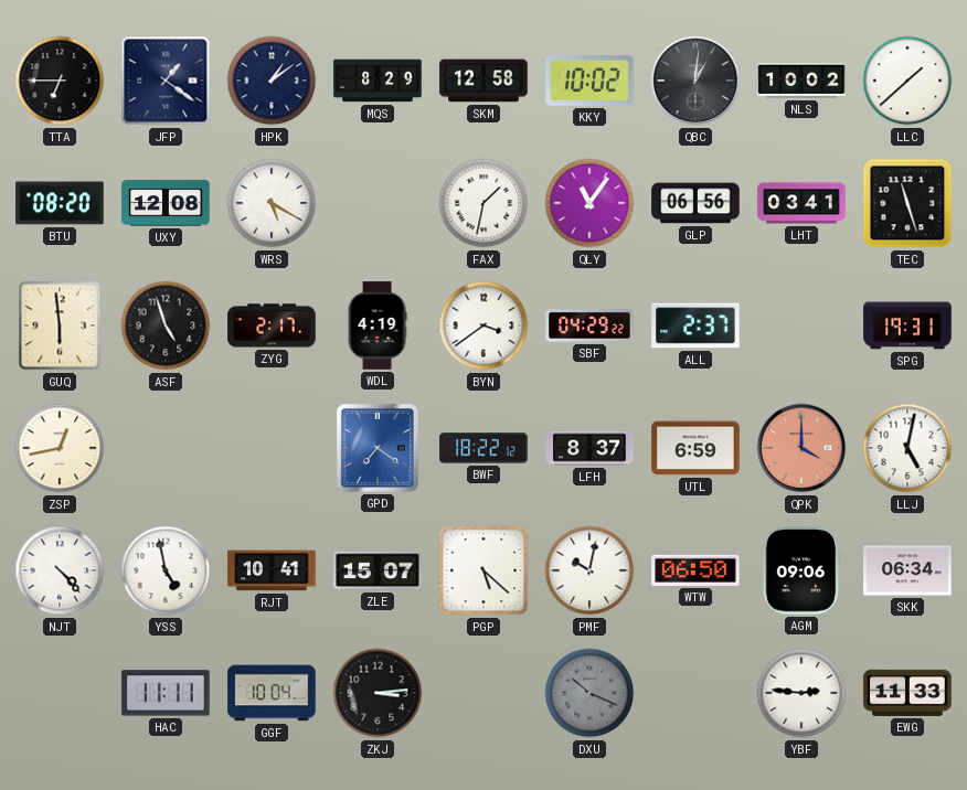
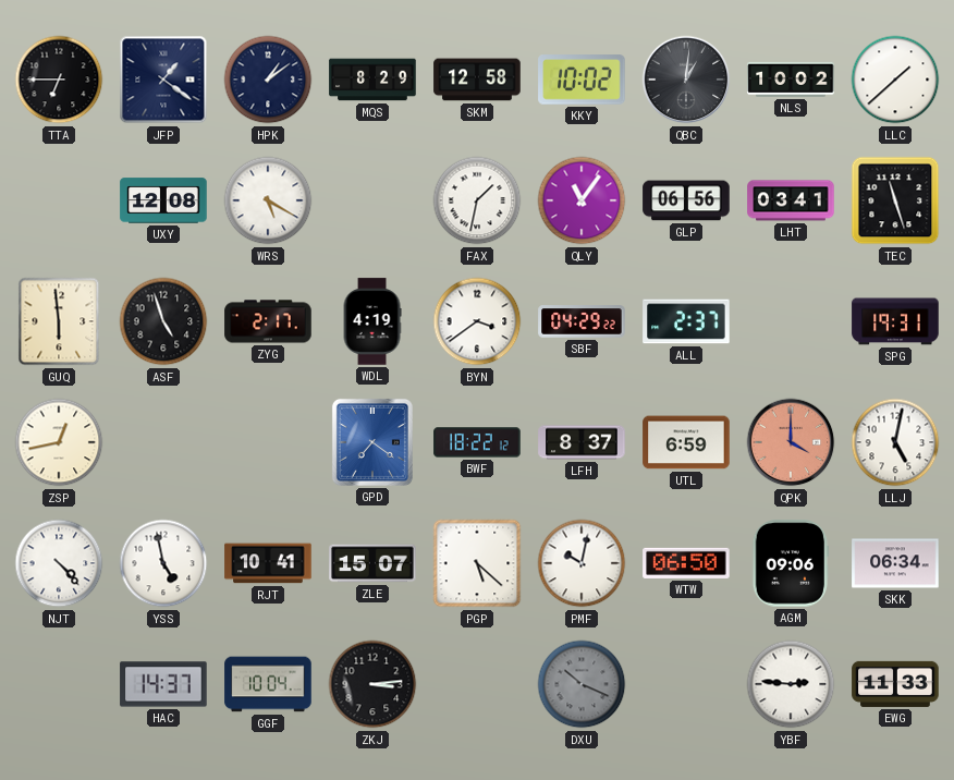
BTU: 08:20 -> none (60, 203)
HAC: 11:11 -> 14:37 (163, 684)
